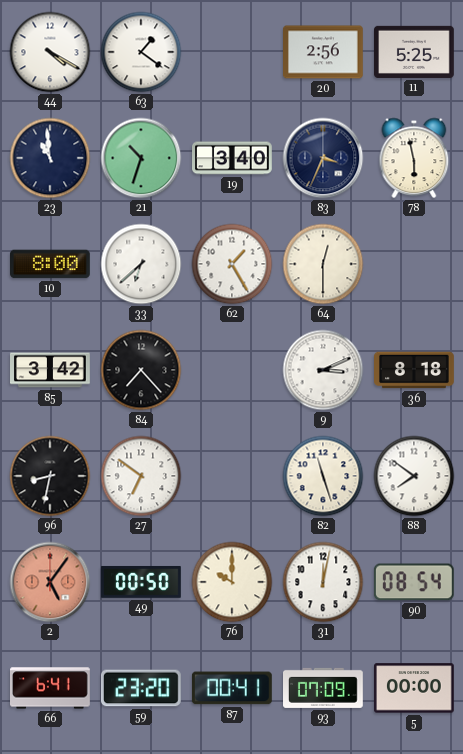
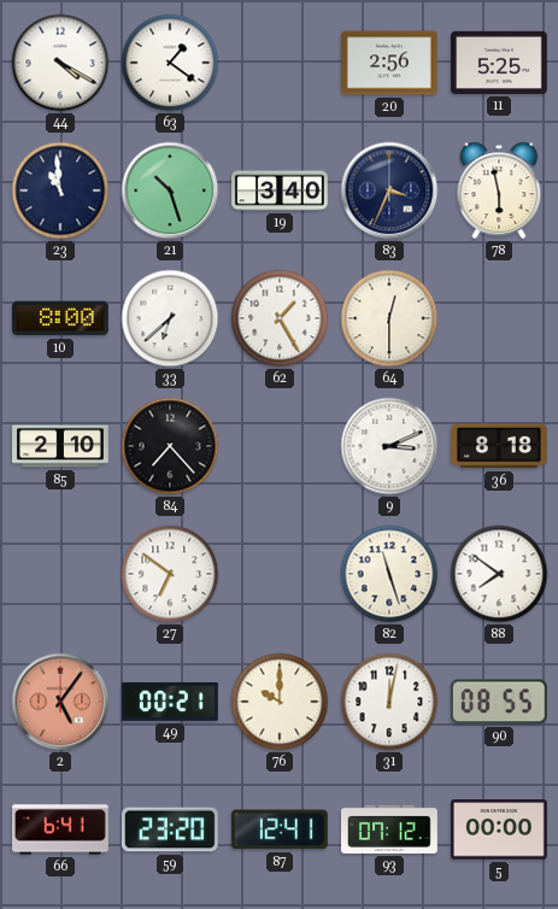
21: 10:33 -> 10:27 (170, 190)
85: 3:42 -> 2:10 (61, 446)
96: 8:32 -> none (50, 476)
49: 00:50 -> 00:21 (170, 702)
90: 08:54 -> 08:55 (499, 702)
87: 00:41 -> 12:41 (280, 829)
93: 07:09 -> 07:12 (390, 829)
